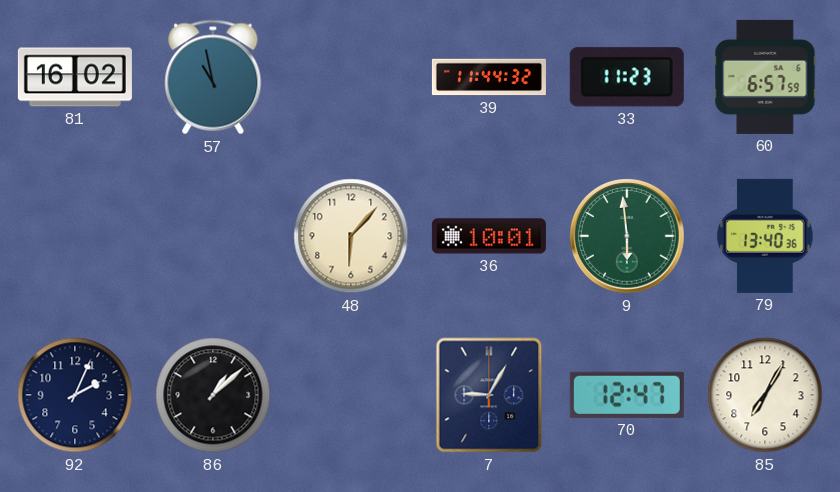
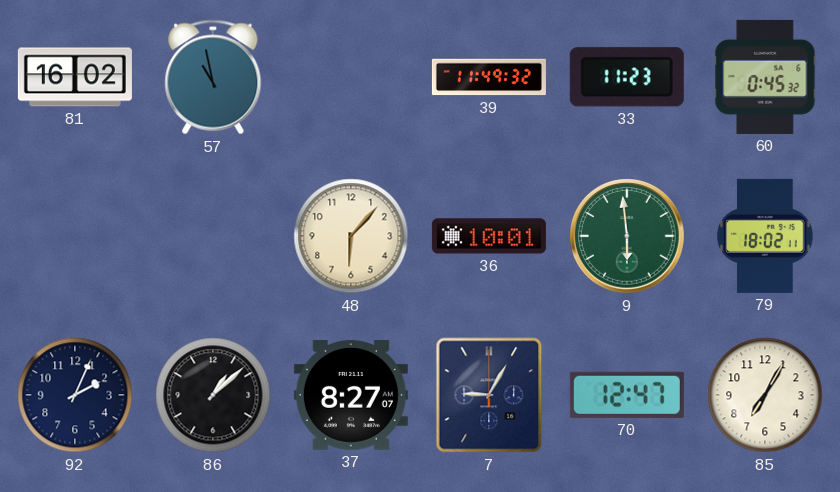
39: 11:44 -> 11:49 (489, 77)
60: 6:57 -> 0:45 (765, 77)
79: 13:40 -> 18:02 (765, 236)
37: none -> 8:27 (351, 395)
